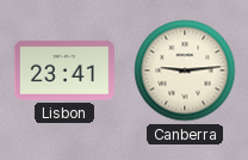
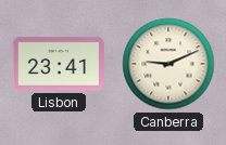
Canberra: 9:14 -> 9:11 (168, 64)
